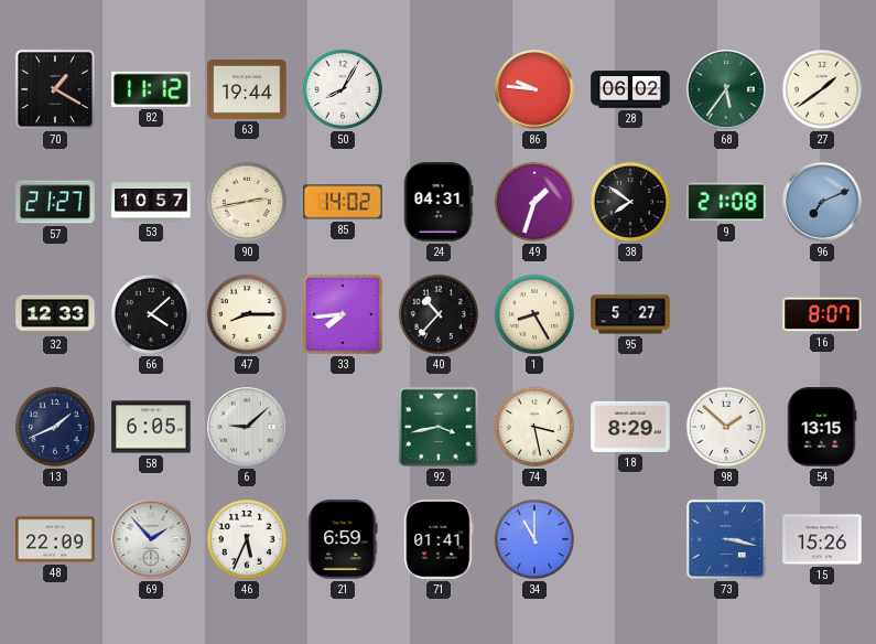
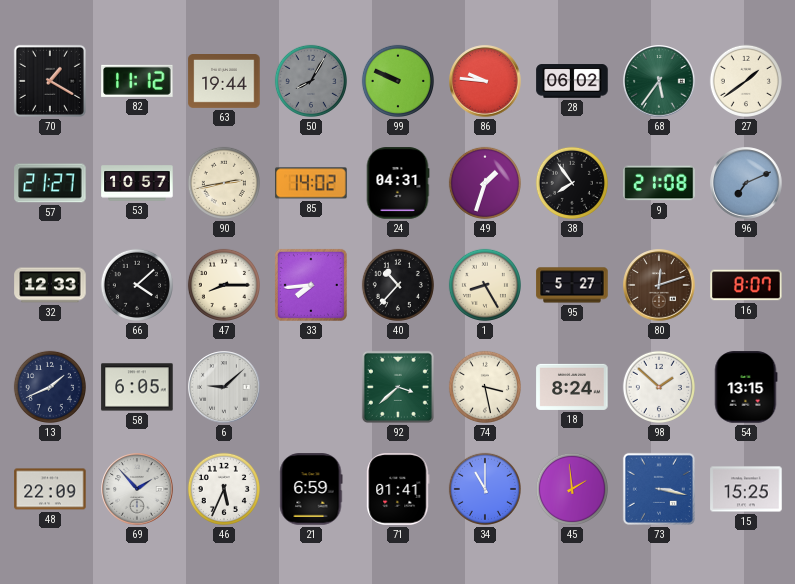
50 dial: white -> grey (311, 81)
99: none -> 9:49 (398, 81)
38: 7:51 -> 7:54 (572, 183)
80: none -> 12:12 (659, 285)
92: 3:43 -> 3:38 (398, 387)
18: 8:29 -> 8:24 (572, 387)
45: none -> 1:59 (572, 489)
15: 15:26 -> 15:25 (746, 489)
